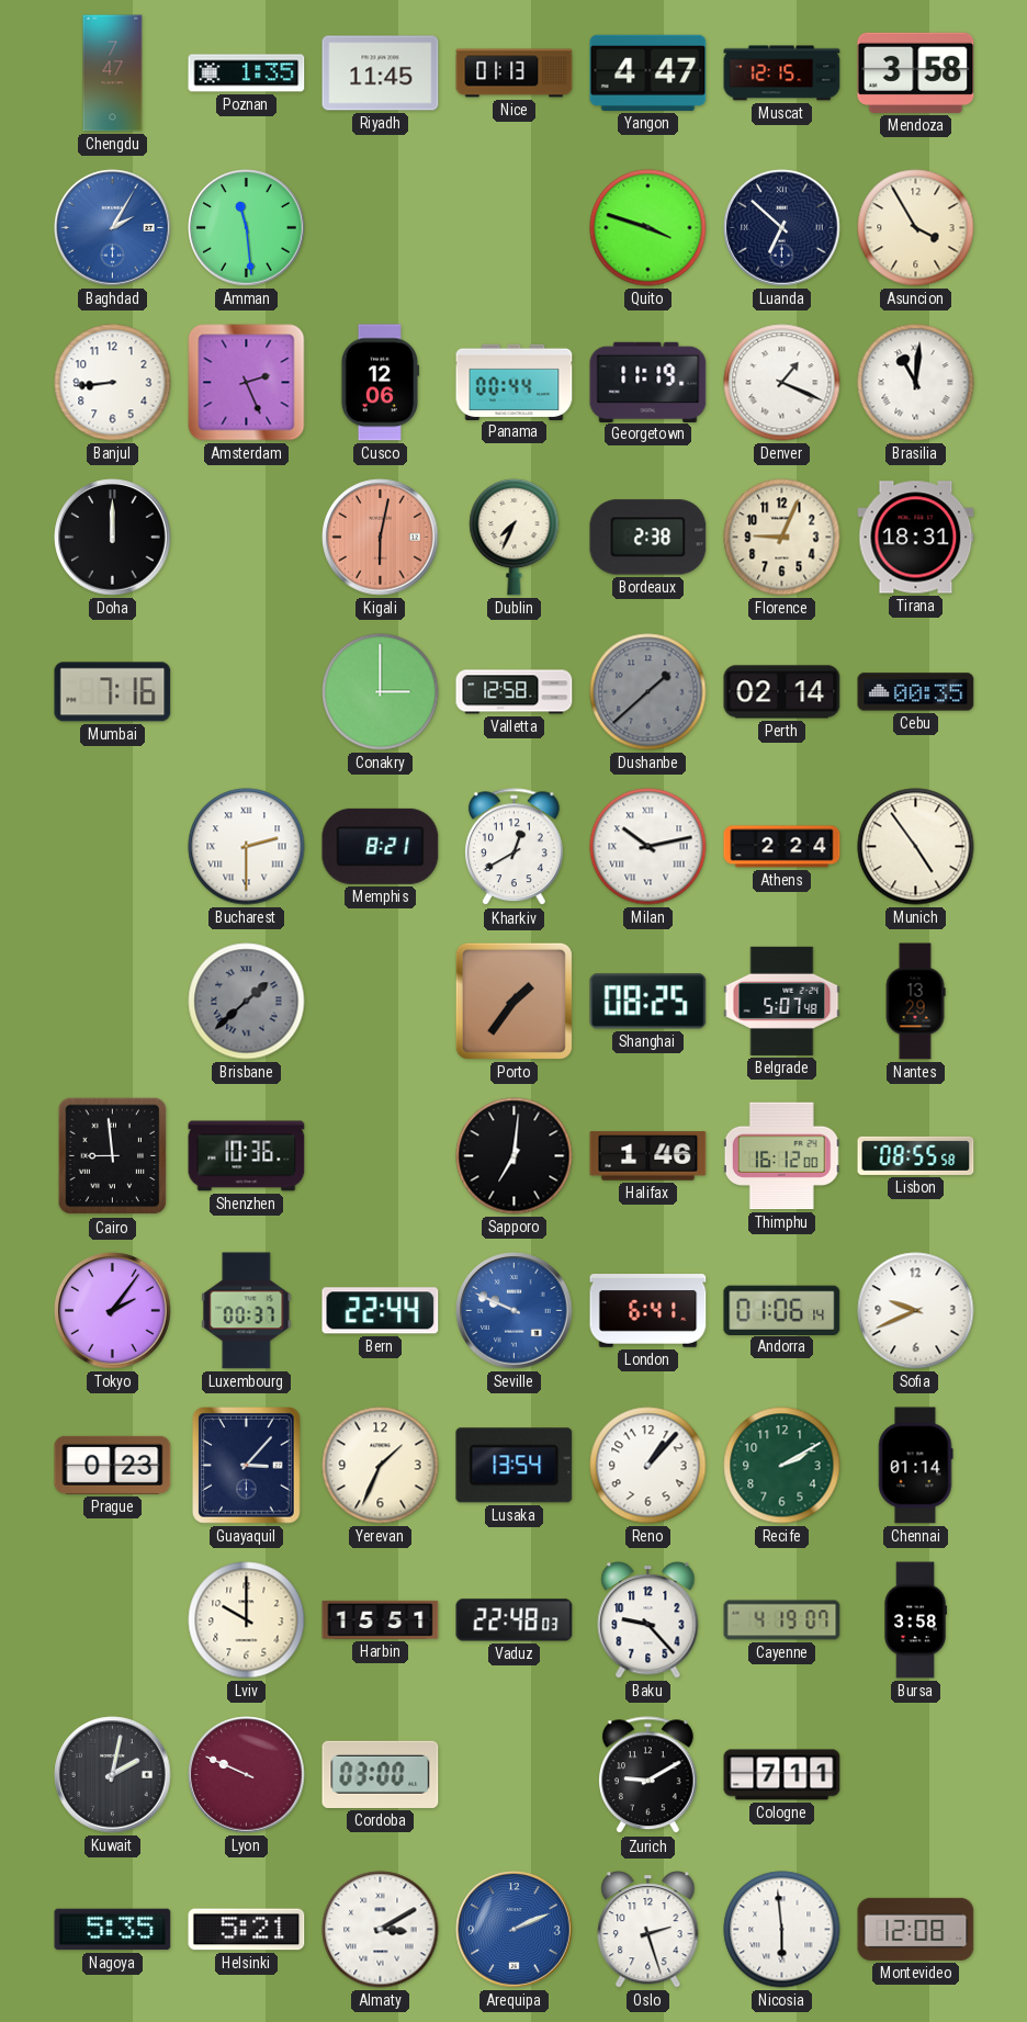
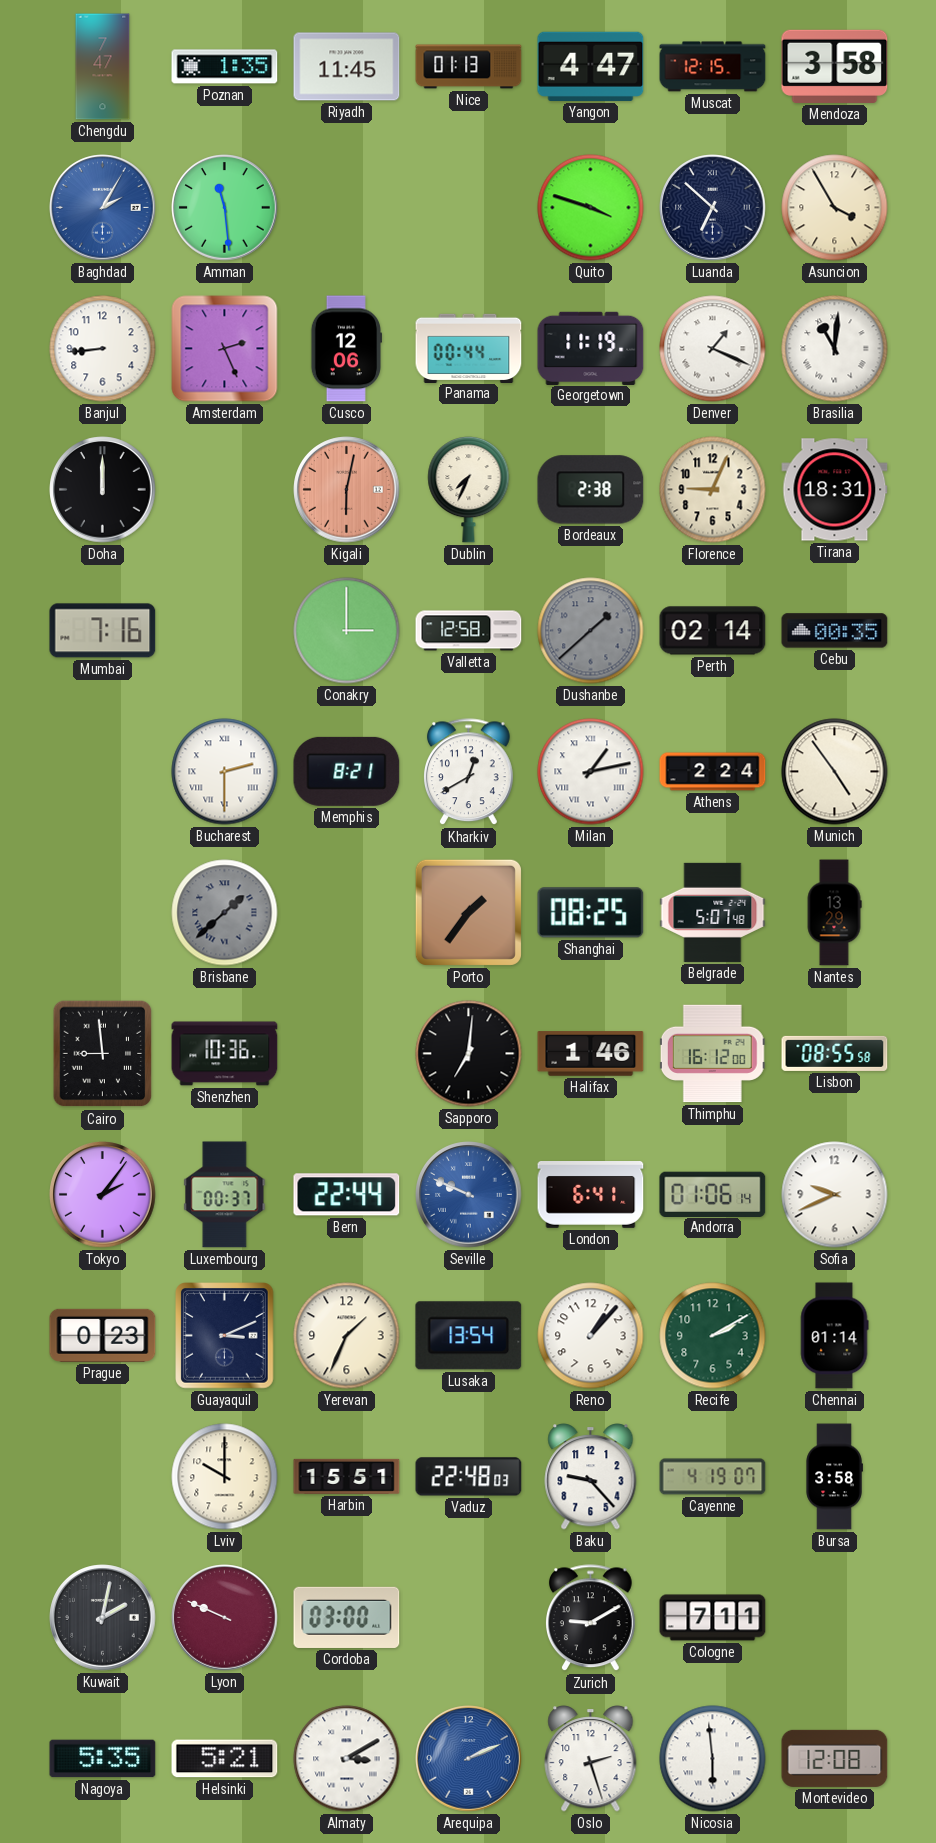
Milan: 10:13 -> 1:13 (591, 772)
Guayaquil: 3:07 -> 3:11 (225, 1336)
